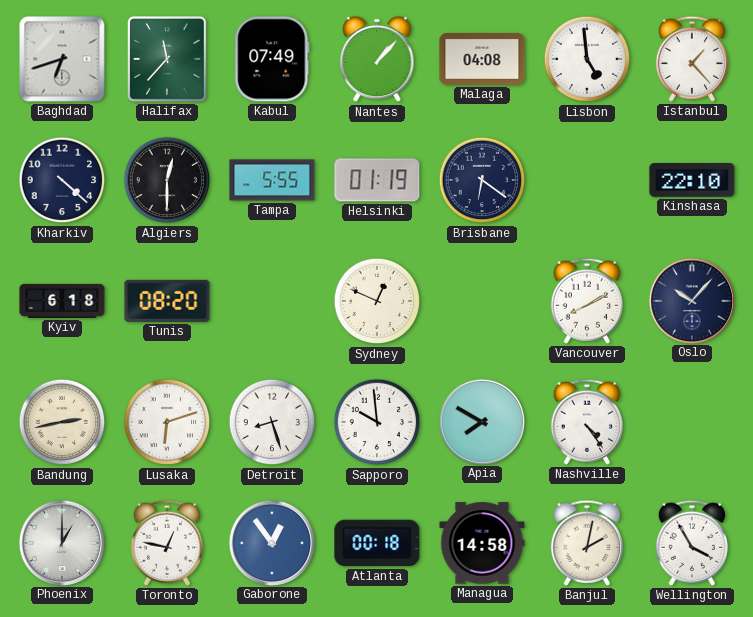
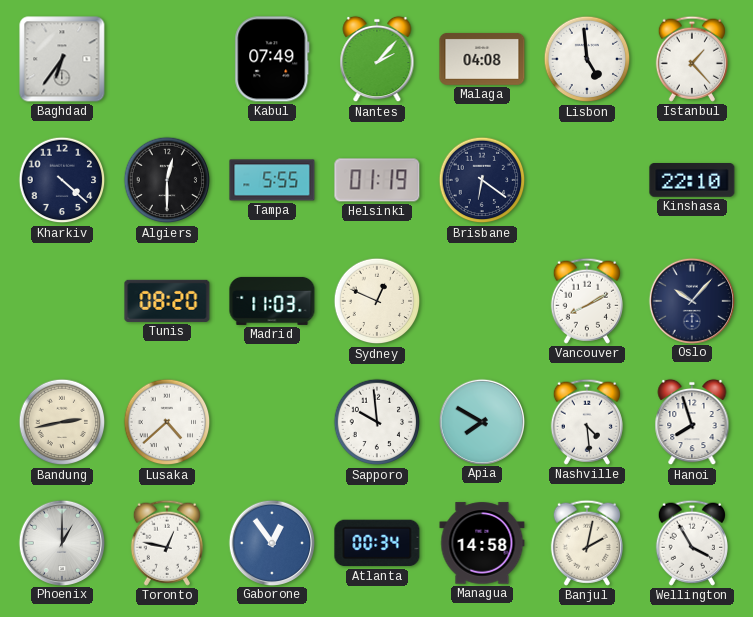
Baghdad: 6:42 -> 6:36 (62, 59)
Halifax: 11:37 -> none (168, 60)
Nantes: 1:07 -> 2:07 (377, 59)
Kyiv: 6:18 -> none (62, 301)
Madrid: none -> 11:03 (272, 301)
Lusaka: 6:12 -> 4:38 (167, 422)
Detroit: 8:27 -> none (272, 422)
Nashville: 4:24 -> 4:29 (587, 422)
Hanoi: none -> 7:57 (692, 422)
Atlanta: 00:18 -> 00:34 (377, 543)
